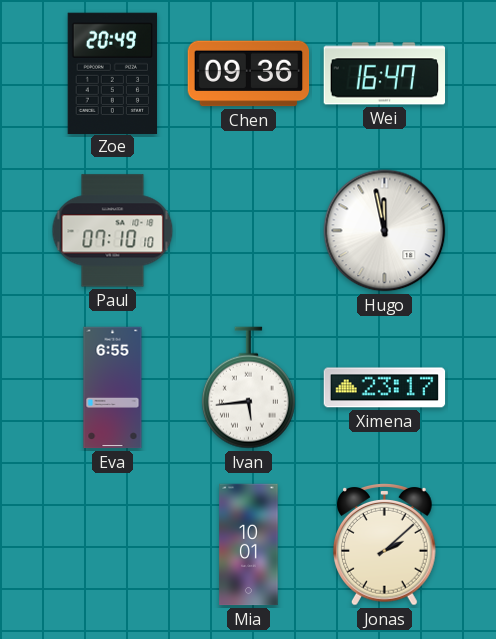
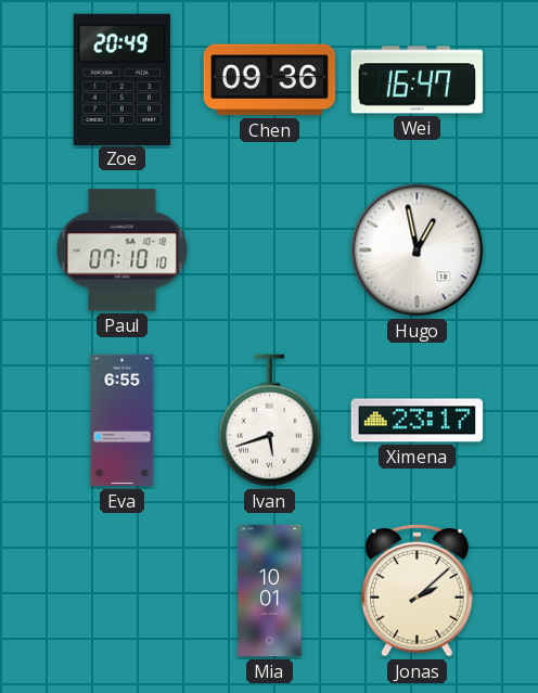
Hugo: 11:58 -> 12:58 (418, 251)
Ivan: 5:44 -> 5:42 (269, 421)
